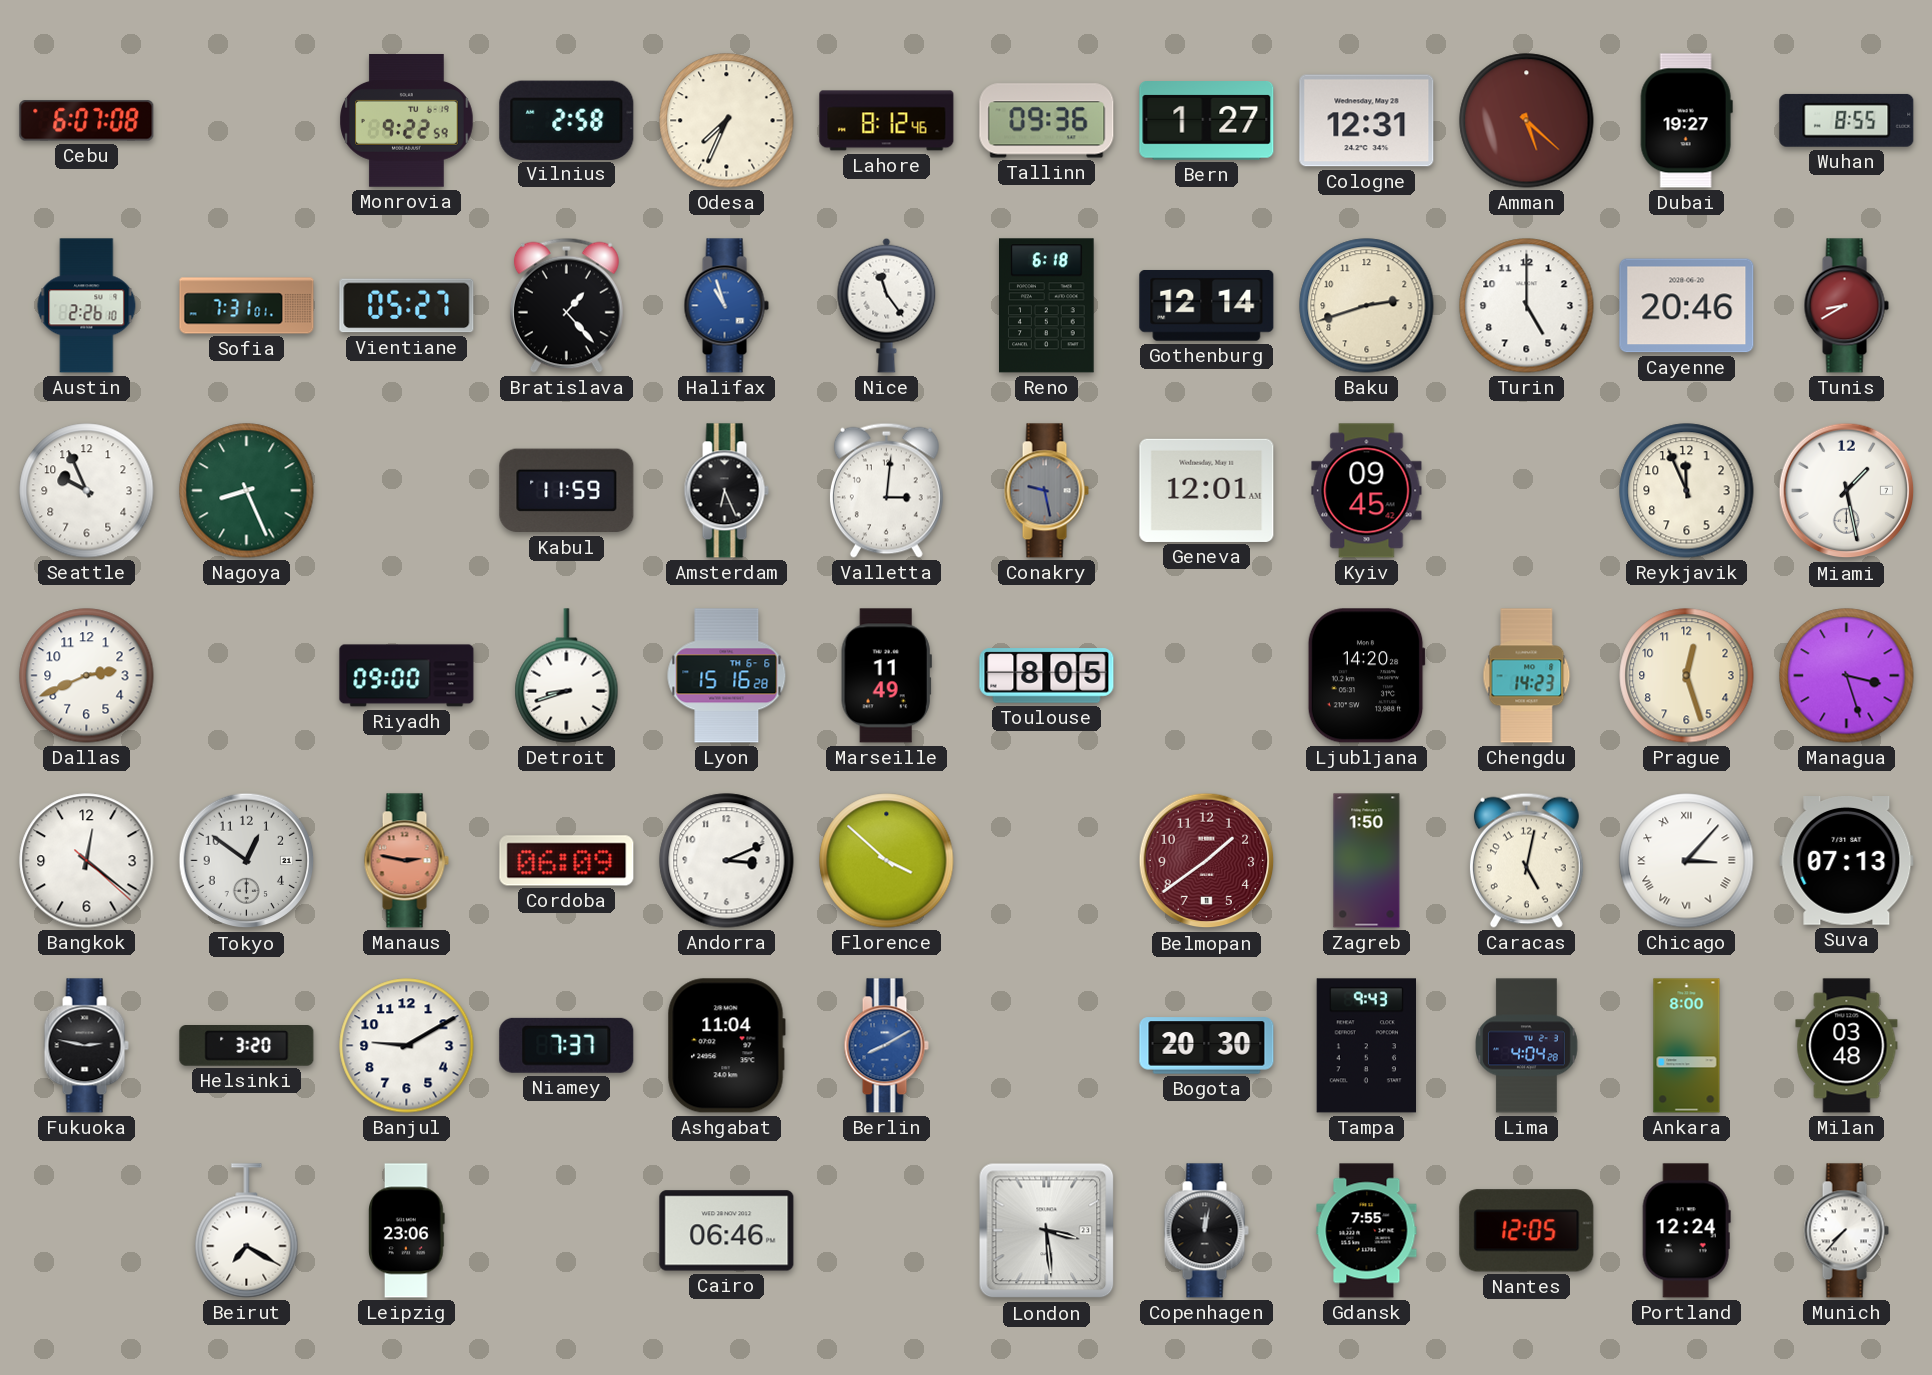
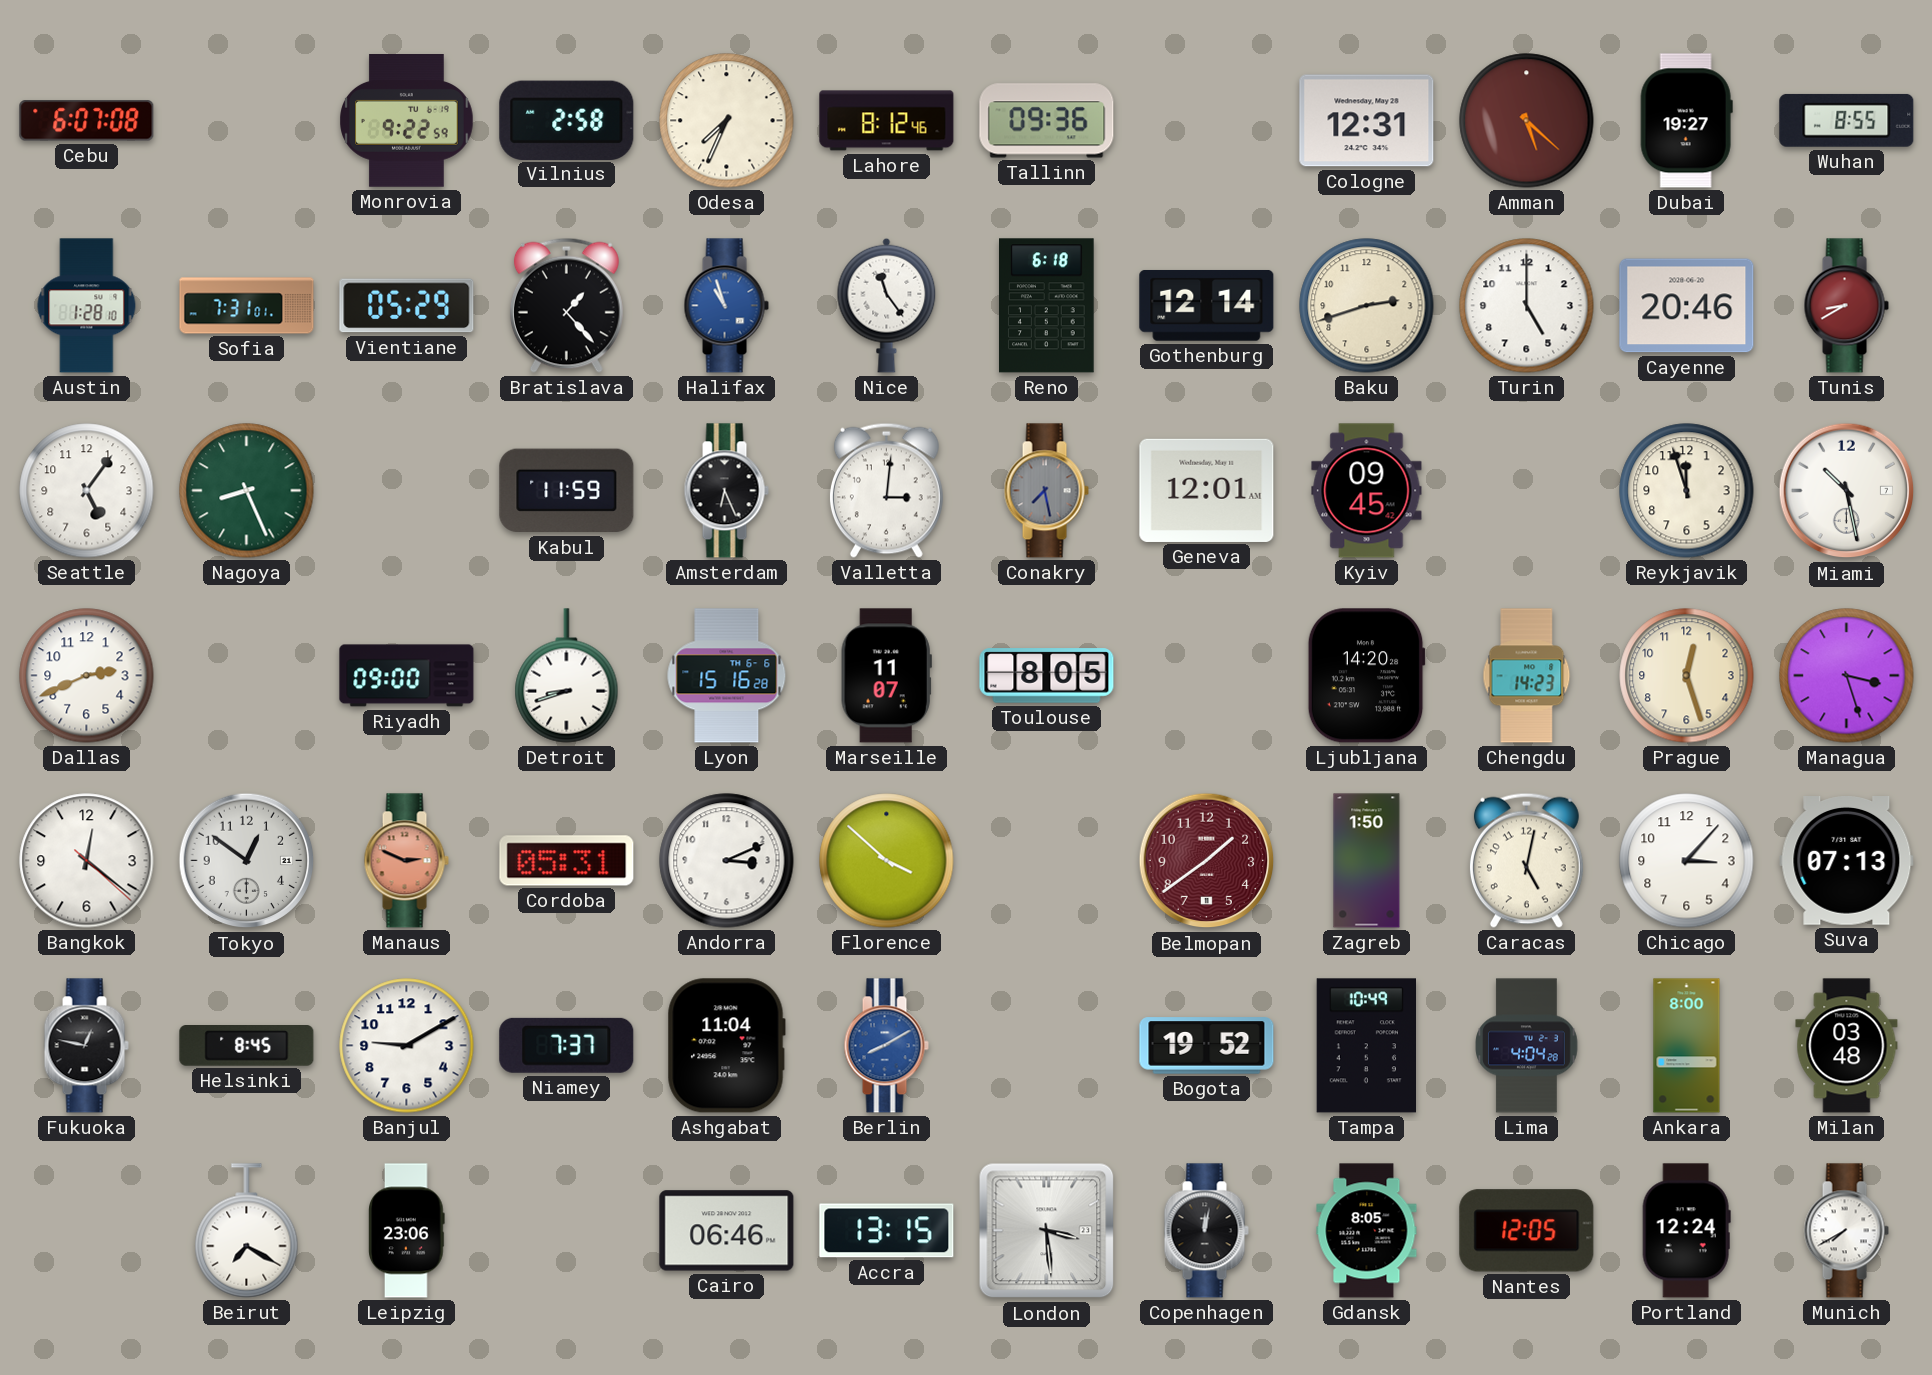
Bern: 1:27 -> none (1207, 121)
Austin: 2:26 -> 1:28 (87, 306)
Vientiane: 05:27 -> 05:29 (407, 306)
Seattle: 9:56 -> 5:06 (87, 491)
Conakry: 9:28 -> 7:28 (1046, 491)
Reykjavik: 11:56 -> 11:57 (1687, 491)
Miami: 1:28 -> 10:28 (1847, 491)
Marseille: 11:49 -> 11:07 (886, 676)
Manaus: 2:47 -> 2:49 (406, 861)
Cordoba: 06:09 -> 05:31 (567, 861)
Chicago numerals: Roman -> Arabic (1687, 861)
Fukuoka: 2:47 -> 12:47 (86, 1046)
Helsinki: 3:20 -> 8:45 (247, 1046)
Bogota: 20:30 -> 19:52 (1207, 1046)
Tampa: 9:43 -> 10:49 (1366, 1046)
Accra: none -> 13:15 (887, 1231)
Gdansk: 7:55 -> 8:05 (1367, 1231)
Munich: 7:37 -> 7:40 (1846, 1231)
